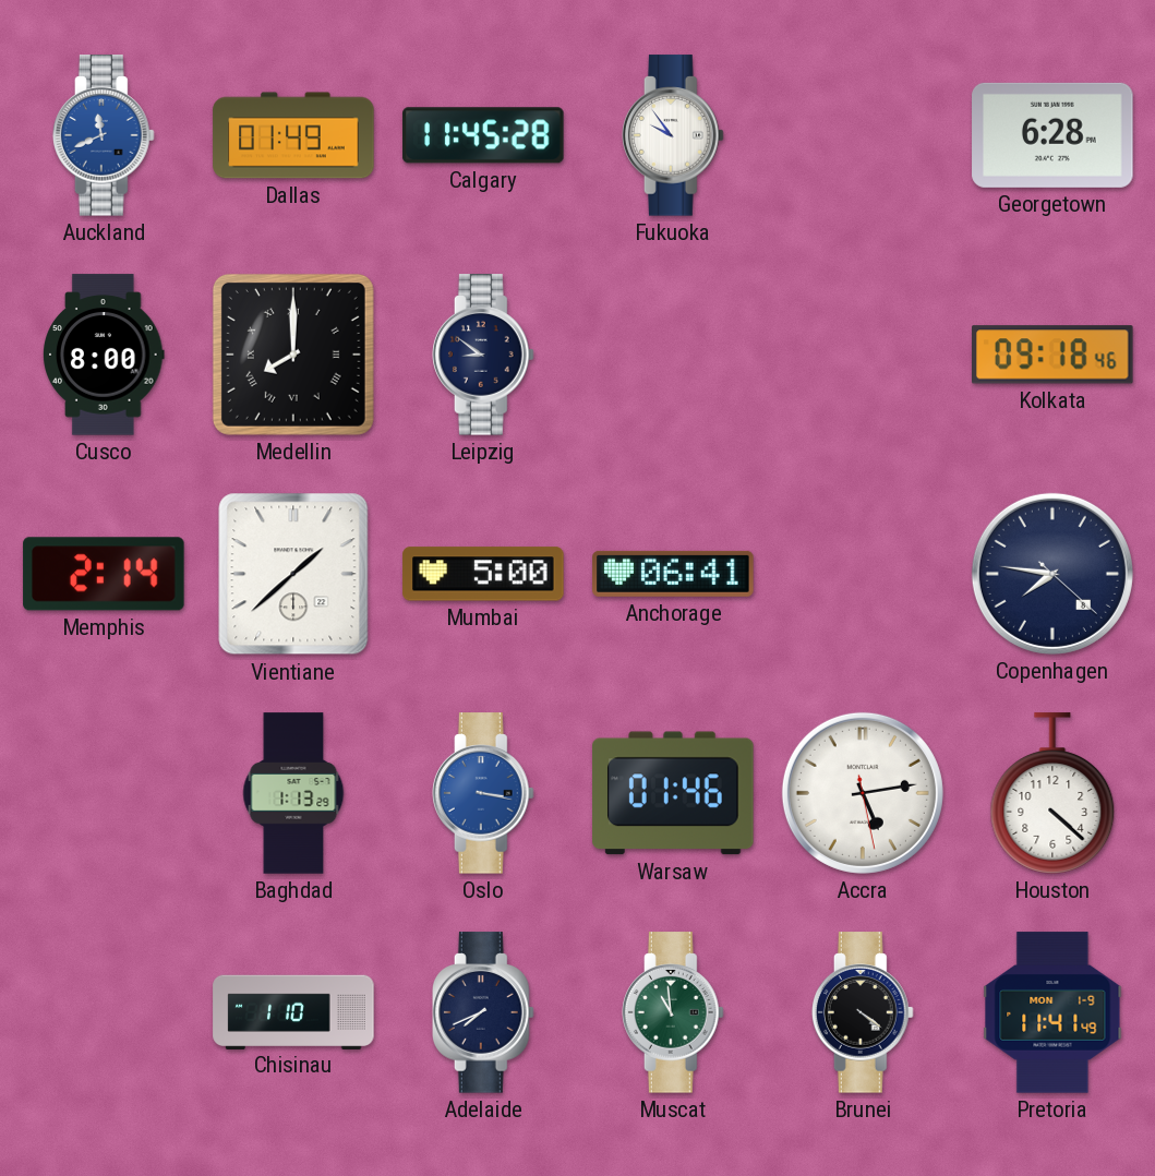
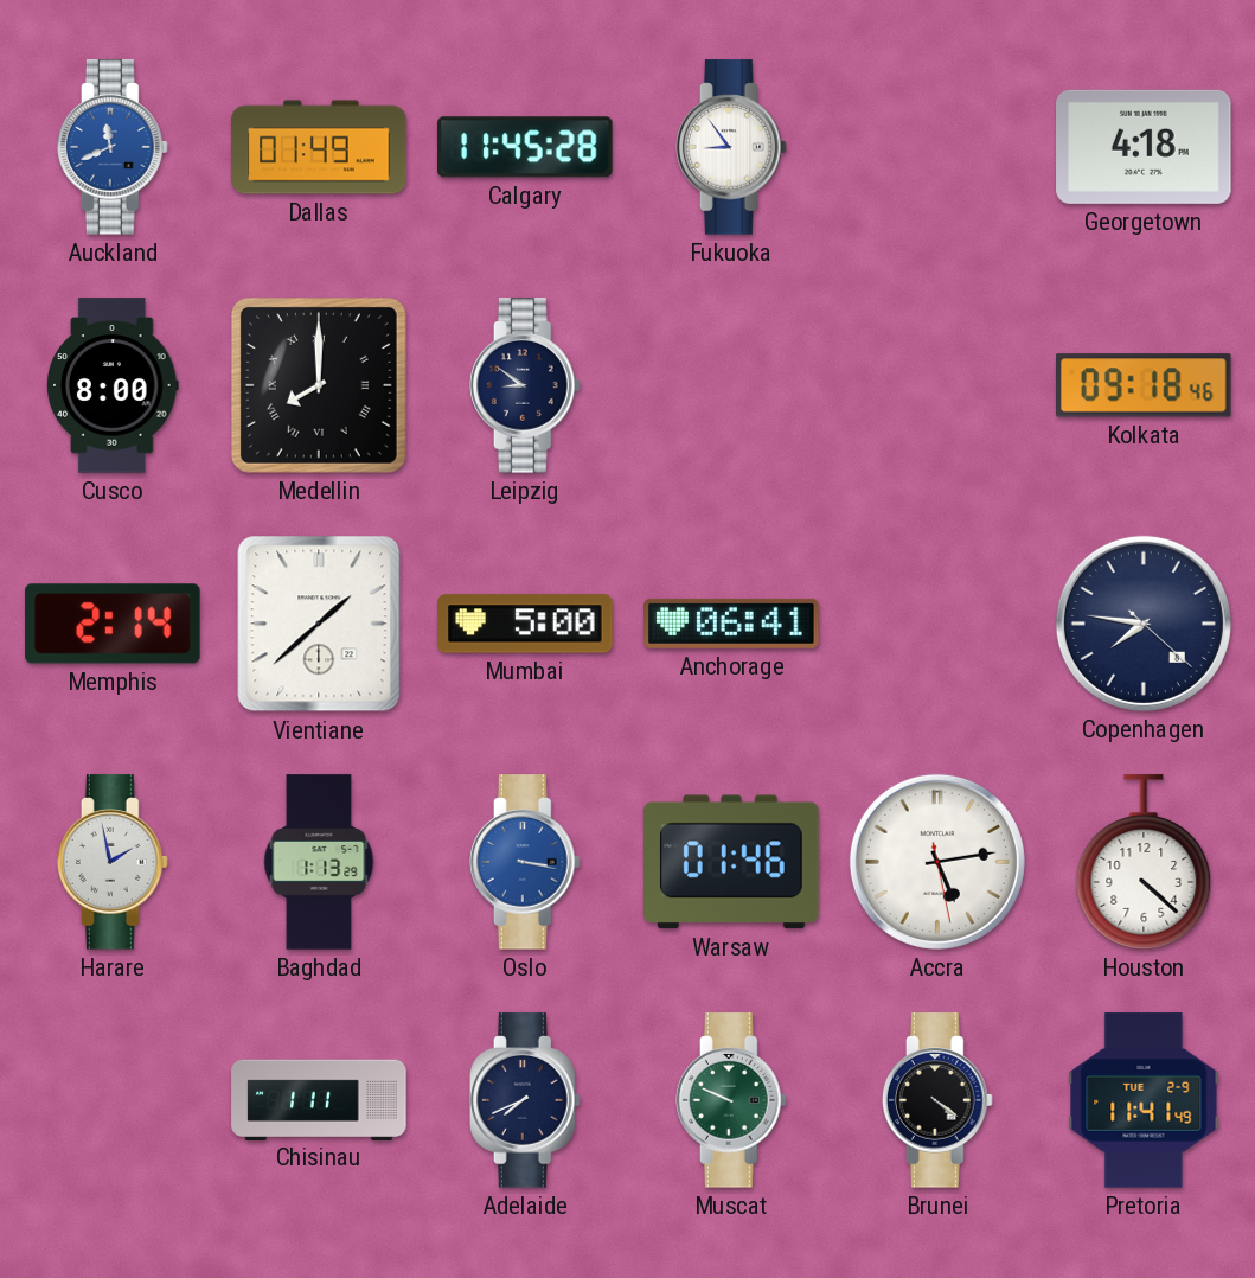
Fukuoka: 9:54 -> 8:54 (731, 147)
Georgetown: 6:28 -> 4:18 (1144, 147)
Harare: none -> 1:58 (113, 862)
Chisinau: 1:10 -> 1:11 (319, 1099)
Muscat: 10:59 -> 9:49 (731, 1100)
Pretoria date: MON 1-9 -> TUE 2-9 (1144, 1100)
